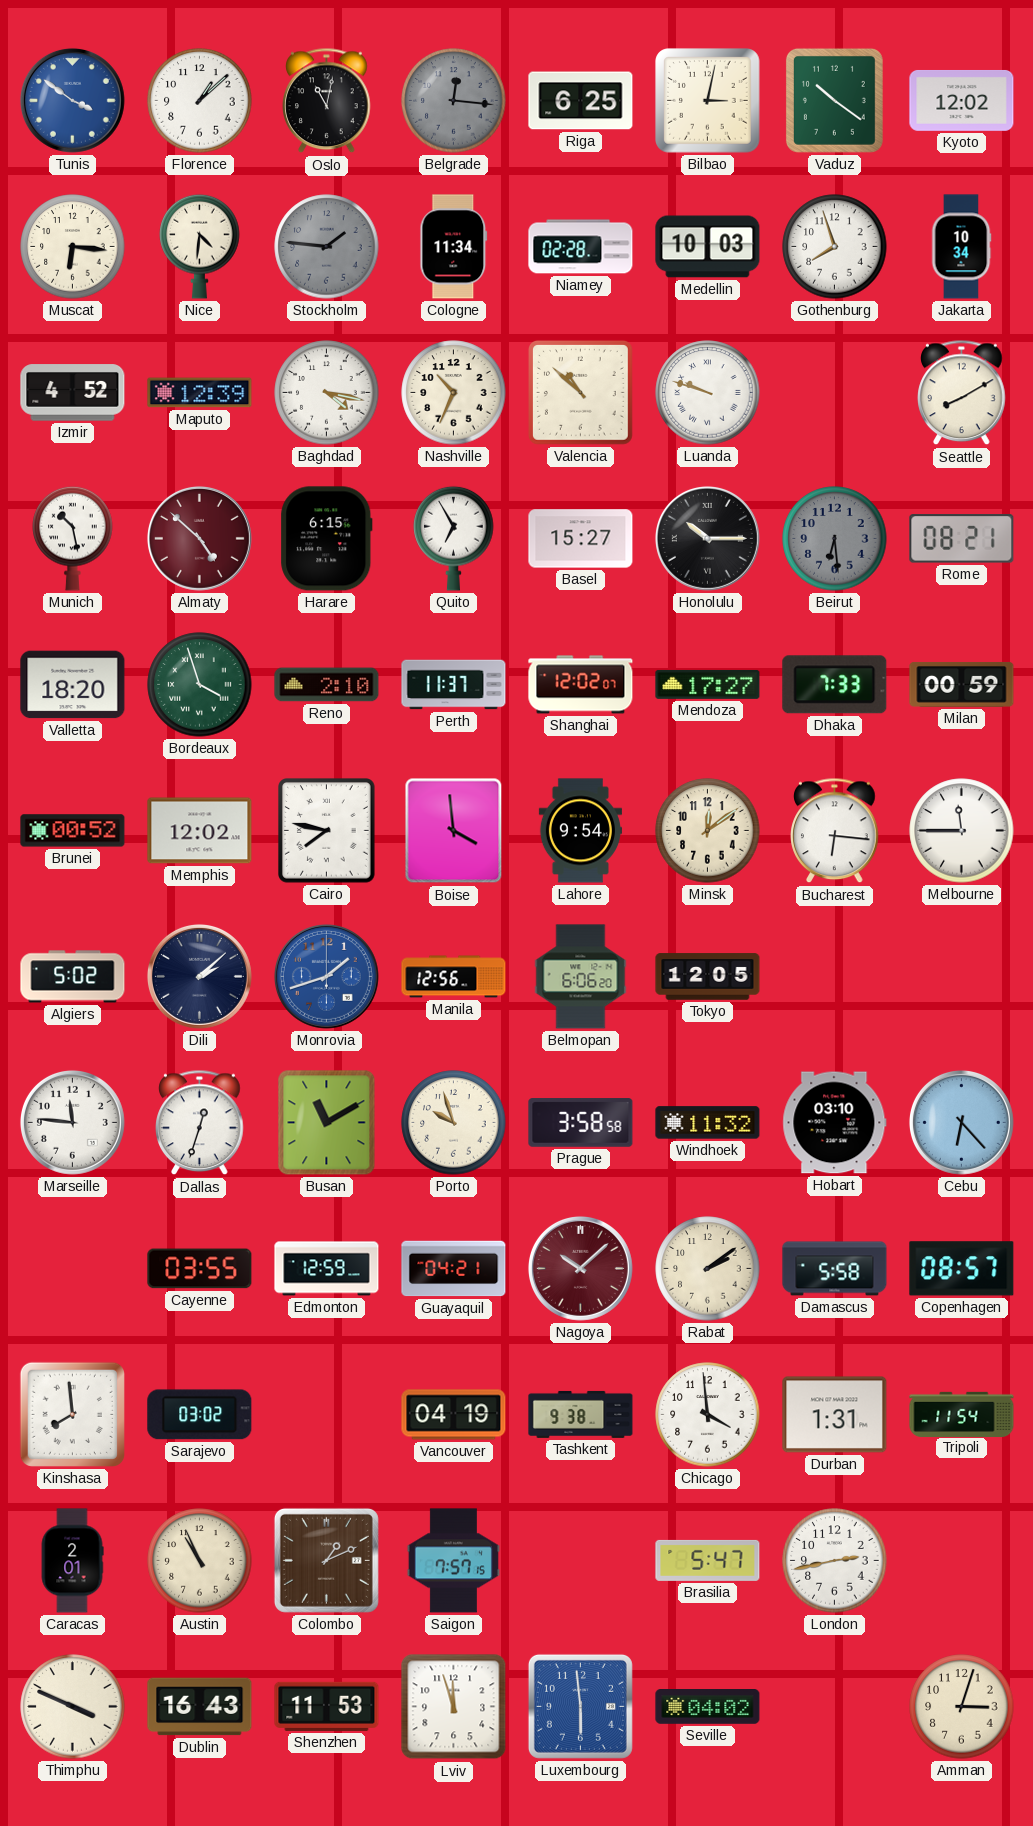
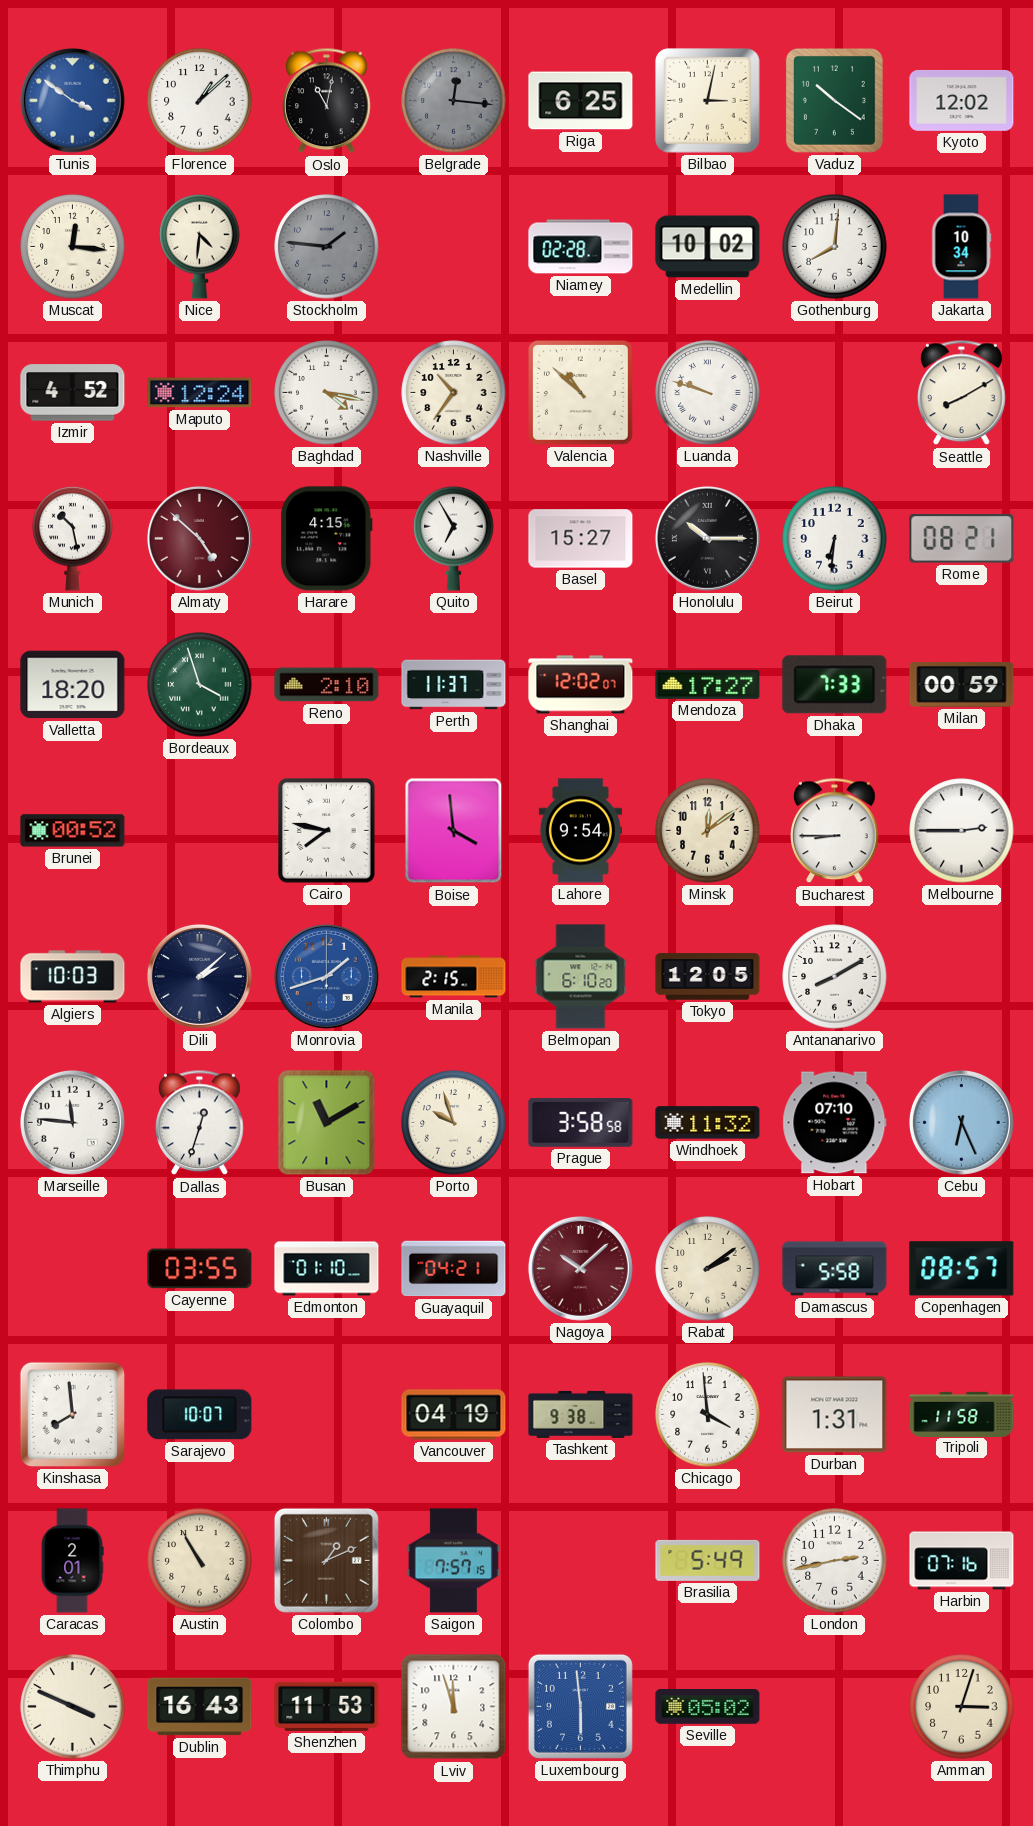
Muscat: 6:16 -> 12:16 (73, 247)
Cologne: 11:34 -> none (454, 247)
Medellin: 10:03 -> 10:02 (708, 247)
Gothenburg: 7:57 -> 8:01 (835, 247)
Maputo: 12:39 -> 12:24 (200, 393)
Nashville: 10:34 -> 10:36 (454, 393)
Harare: 6:15 -> 4:15 (327, 539)
Beirut: 6:29 -> 6:31 (835, 539)
Beirut dial: grey -> white (835, 539)
Memphis: 12:02 -> none (200, 831)
Bucharest: 6:16 -> 8:45 (835, 831)
Melbourne: 11:45 -> 2:45 (962, 831)
Algiers: 5:02 -> 10:03 (73, 977)
Manila: 12:56 -> 2:15 (454, 977)
Belmopan: 6:06 -> 6:10 (581, 977)
Antananarivo: none -> 8:10 (835, 977)
Hobart: 03:10 -> 07:10 (835, 1123)
Cebu: 6:23 -> 6:26 (961, 1122)
Edmonton: 12:59 -> 01:10 (327, 1269)
Sarajevo: 03:02 -> 10:07 (200, 1415)
Tripoli: 11:54 -> 11:58 (962, 1414)
Austin: 10:56 -> 10:55 (200, 1561)
Brasilia: 5:47 -> 5:49 (708, 1560)
Harbin: none -> 07:16 (962, 1561)
Seville: 04:02 -> 05:02 (708, 1707)
